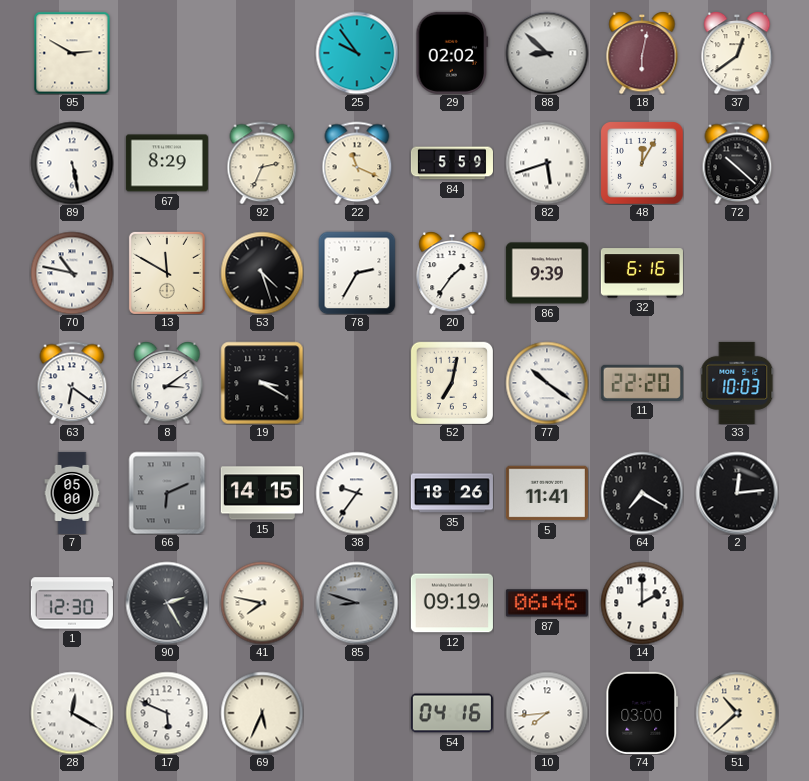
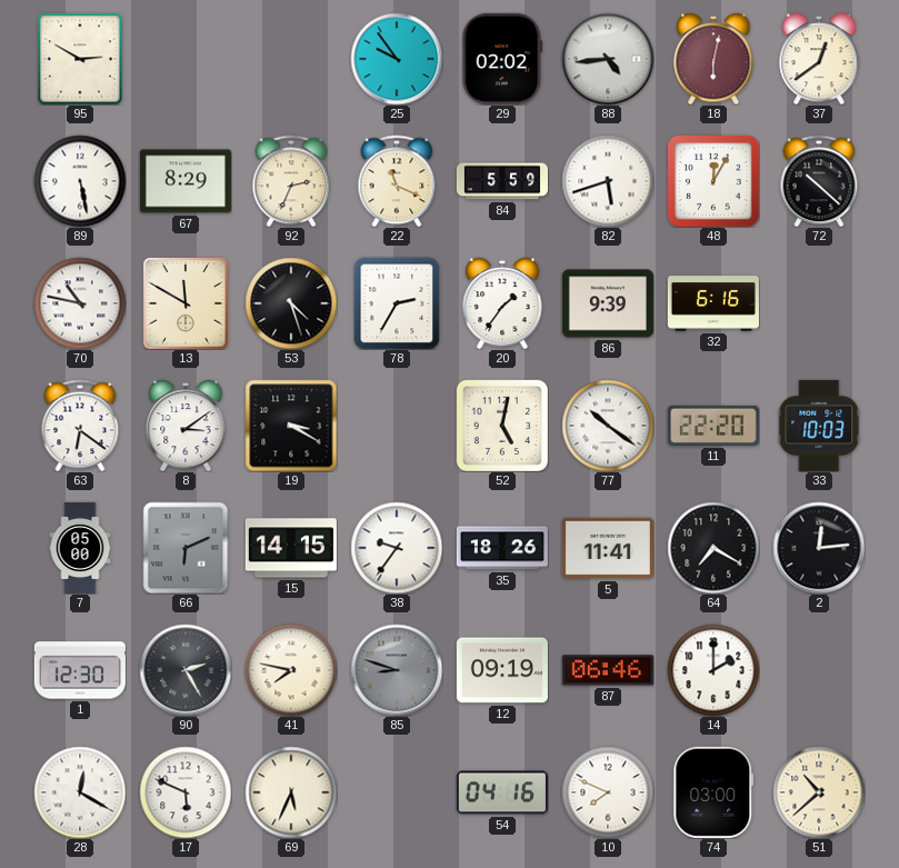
88: 8:52 -> 4:44 (608, 59)
52: 7:02 -> 5:02 (501, 425)
10: 7:44 -> 7:49 (608, 792)
